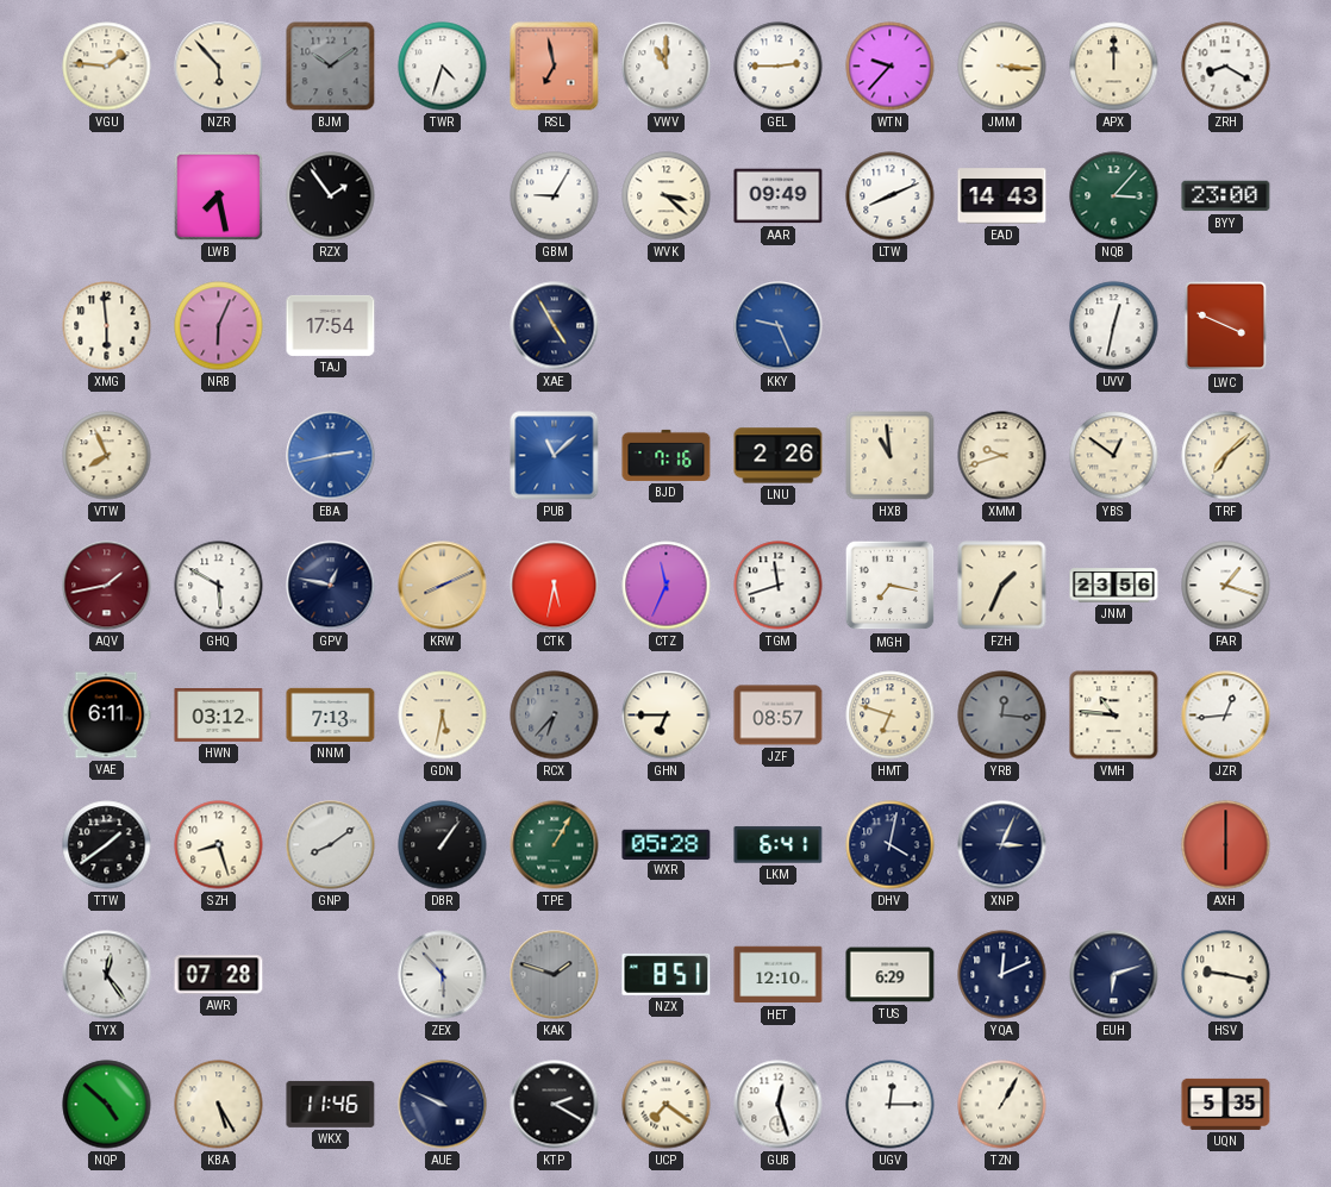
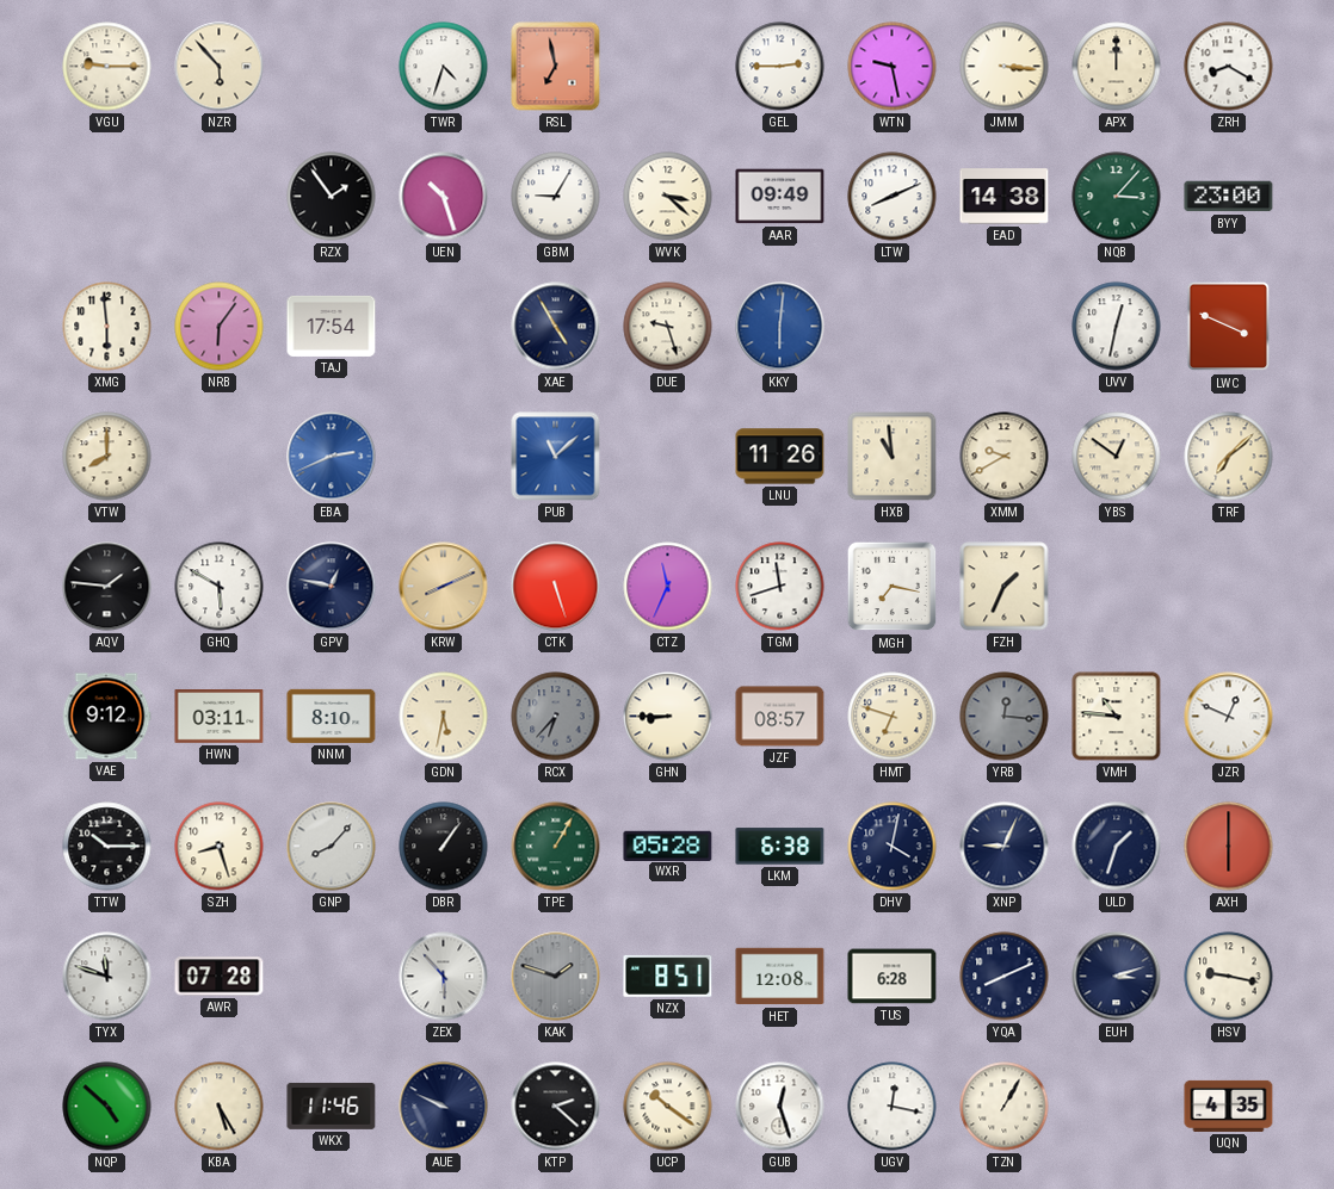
VGU: 1:46 -> 9:15 (107, 67)
BJM: 10:09 -> none (331, 67)
VWV: 11:00 -> none (667, 67)
WTN: 9:37 -> 9:28 (893, 67)
LWB: 7:28 -> none (218, 195)
UEN: none -> 10:27 (444, 197)
EAD: 14:43 -> 14:38 (1005, 197)
NRB: 6:04 -> 6:06 (220, 327)
DUE: none -> 9:27 (668, 327)
KKY: 9:26 -> 6:01 (780, 327)
VTW: 7:56 -> 8:00 (107, 457)
EBA: 2:43 -> 2:41 (332, 457)
BJD: 7:16 -> none (667, 455)
LNU: 2:26 -> 11:26 (780, 457)
XMM: 9:42 -> 9:40 (1005, 457)
AQV: 1:43 -> 1:46 (107, 587)
AQV dial: burgundy -> black (107, 587)
CTK: 5:32 -> 5:27 (556, 587)
JNM: 23:56 -> none (1114, 586)
FAR: 1:18 -> none (1226, 586)
VAE: 6:11 -> 9:12 (106, 717)
HWN: 03:12 -> 03:11 (220, 717)
NNM: 7:13 -> 8:10 (332, 716)
GHN: 6:45 -> 8:45 (668, 717)
JZR: 12:44 -> 12:49 (1229, 717)
TTW: 1:39 -> 10:15 (107, 847)
GNP: 8:09 -> 8:07 (332, 847)
LKM: 6:41 -> 6:38 (780, 847)
XNP: 3:04 -> 9:04 (1005, 847)
ULD: none -> 1:33 (1117, 847)
TYX: 12:24 -> 11:48 (107, 977)
HET: 12:10 -> 12:08 (780, 977)
TUS: 6:29 -> 6:28 (893, 977)
YQA: 12:11 -> 8:11 (1005, 977)
EUH: 6:12 -> 3:12 (1117, 977)
KTP: 2:20 -> 2:22 (556, 1107)
UCP: 7:21 -> 10:21 (668, 1107)
UGV: 12:15 -> 12:17 (893, 1107)
UQN: 5:35 -> 4:35 (1229, 1106)
